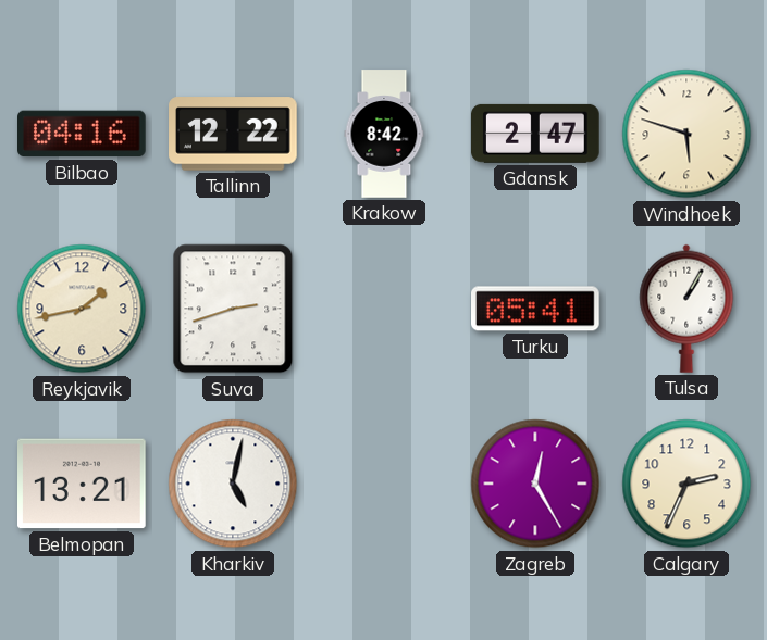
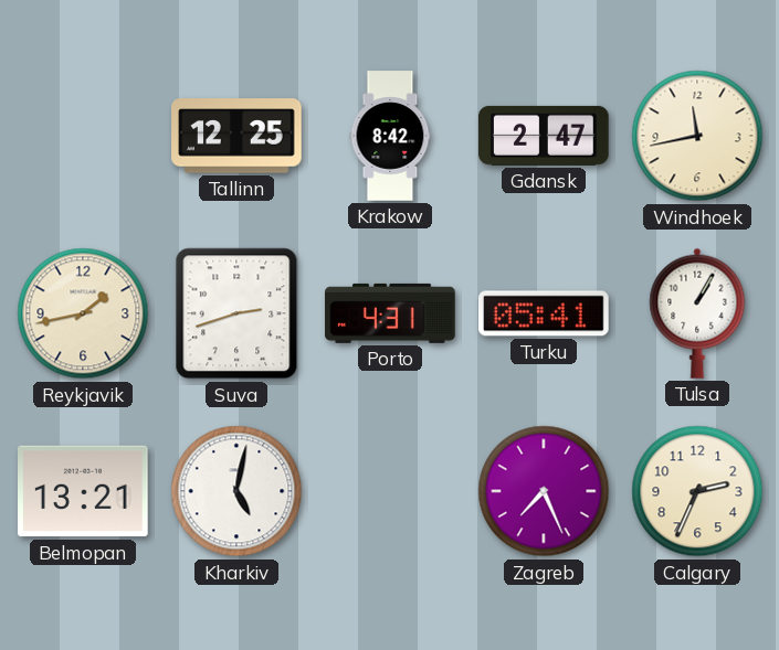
Bilbao: 04:16 -> none (83, 134)
Tallinn: 12:22 -> 12:25 (236, 136)
Windhoek: 5:48 -> 11:43 (697, 136)
Porto: none -> 4:31 (390, 313)
Zagreb: 12:25 -> 7:26 (544, 491)
